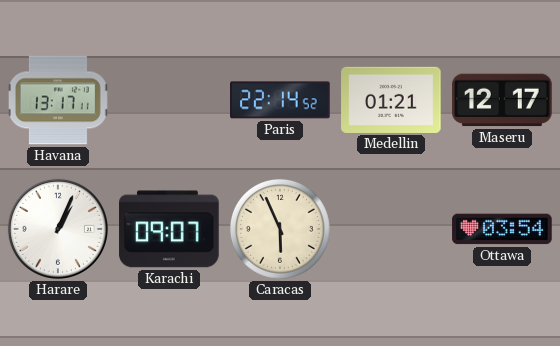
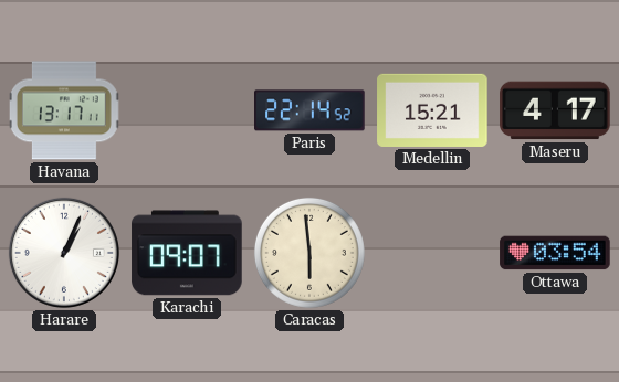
Medellin: 01:21 -> 15:21 (432, 110)
Maseru: 12:17 -> 4:17 (555, 110)
Caracas: 5:56 -> 5:59 (309, 253)
